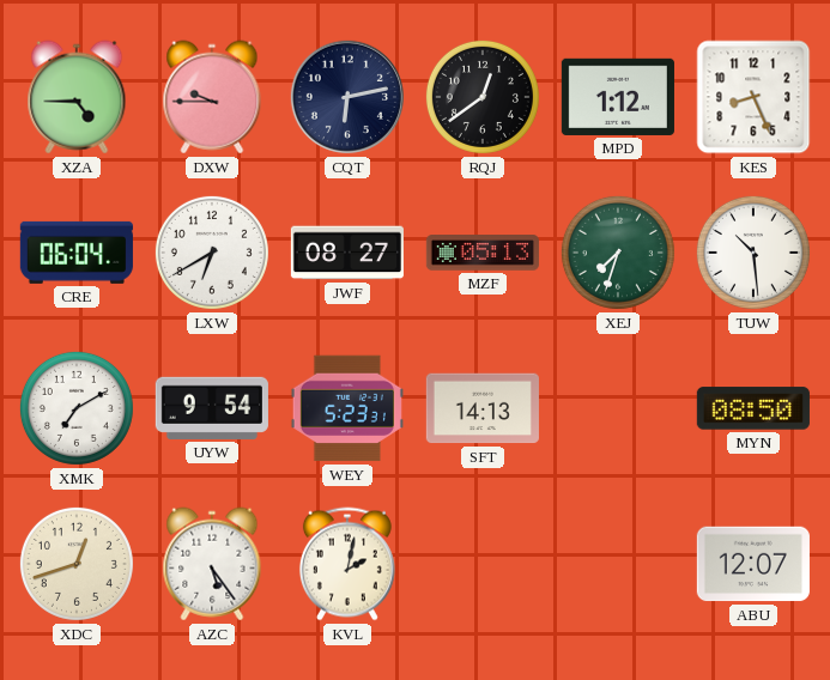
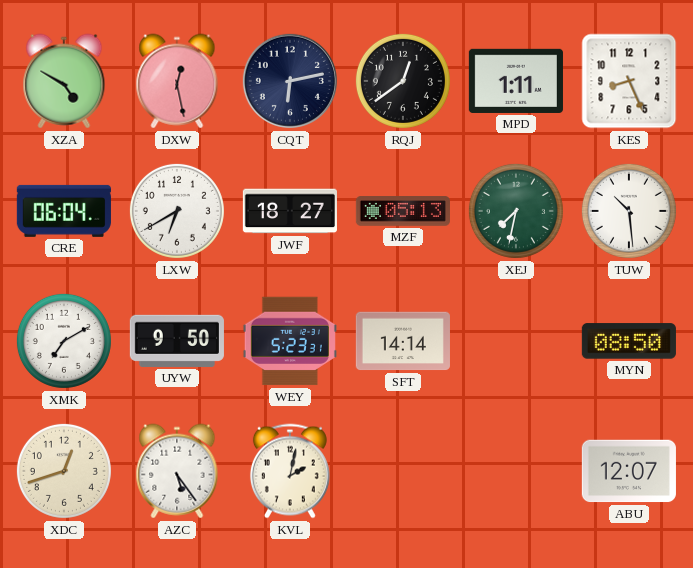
XZA: 4:45 -> 4:50 (64, 81)
DXW: 9:45 -> 12:28 (177, 81)
MPD: 1:12 -> 1:11 (516, 81)
JWF: 08:27 -> 18:27 (290, 211)
XEJ: 7:33 -> 7:32 (516, 211)
UYW: 9:54 -> 9:50 (177, 341)
SFT: 14:13 -> 14:14 (403, 341)
